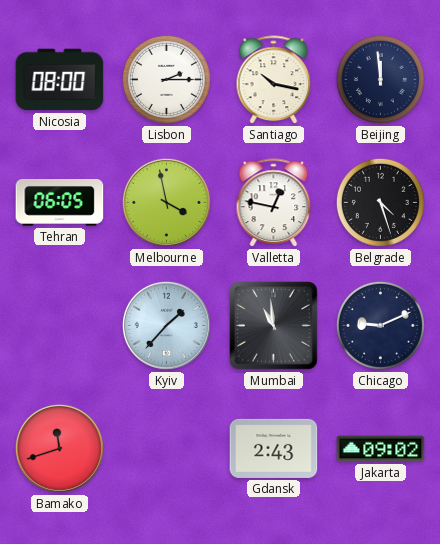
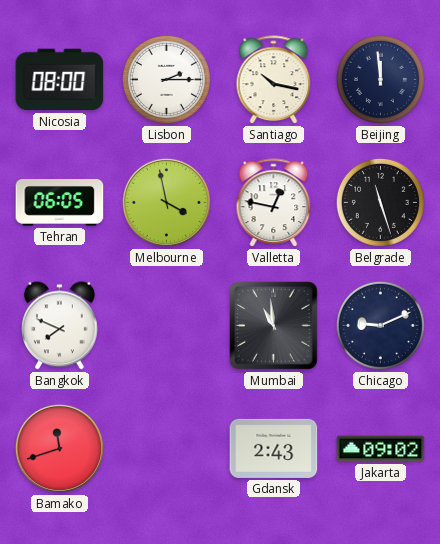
Belgrade: 4:27 -> 11:27 (380, 202)
Bangkok: none -> 7:49 (60, 326)
Kyiv: 1:37 -> none (166, 325)
